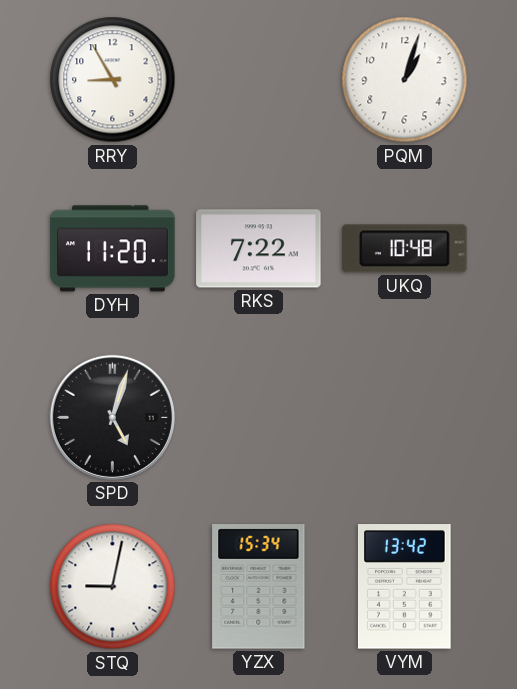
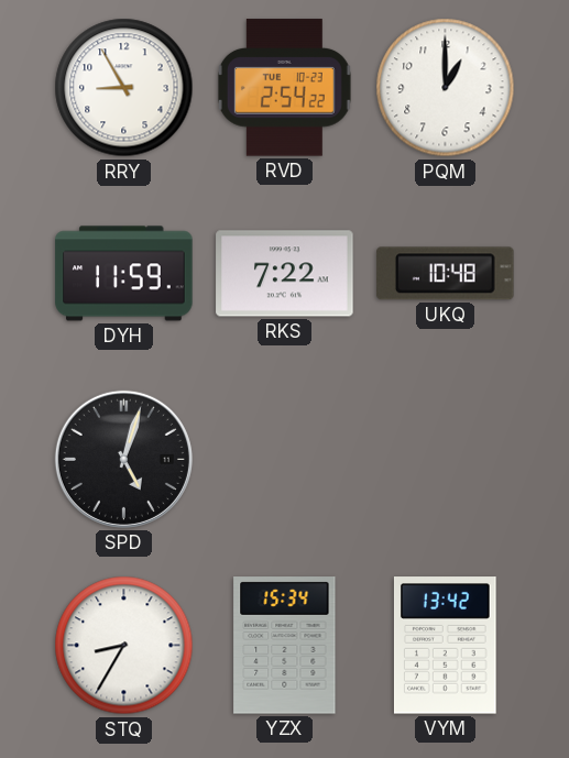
RVD: none -> 2:54 (284, 88)
PQM: 1:03 -> 1:00 (446, 88)
DYH: 11:20 -> 11:59 (124, 274)
STQ: 9:02 -> 8:35 (124, 646)
